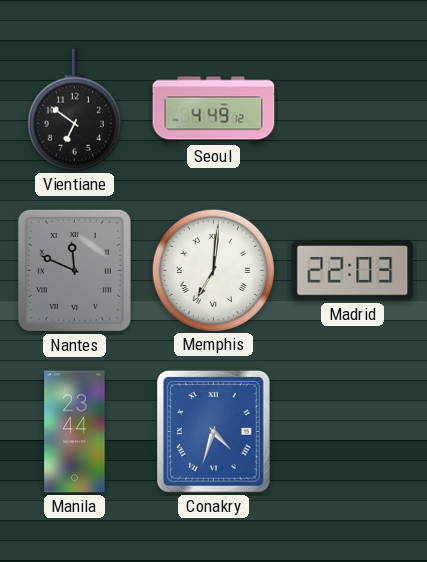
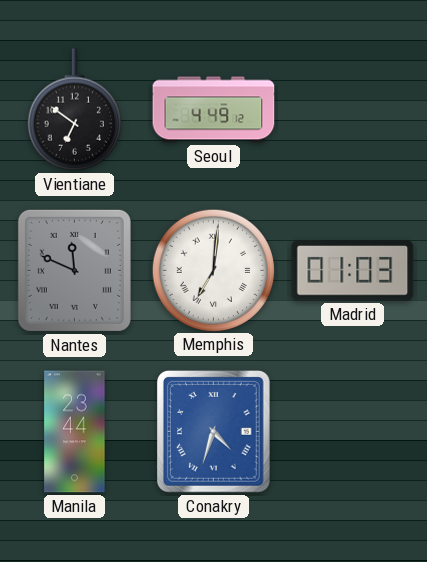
Madrid: 22:03 -> 01:03 (353, 271)
